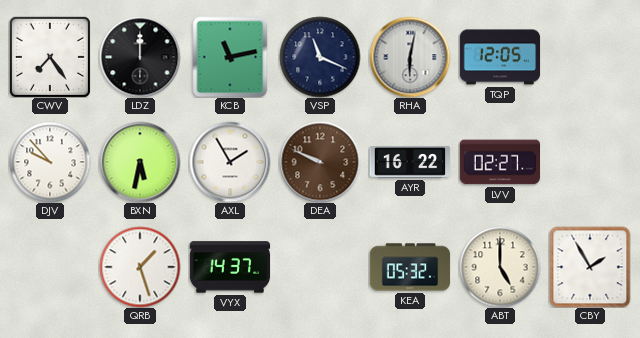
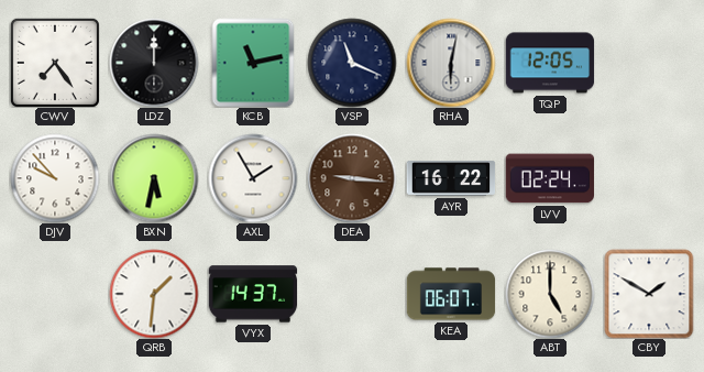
DEA: 9:49 -> 9:16 (352, 178)
LVV: 02:27 -> 02:24 (549, 178)
QRB: 1:27 -> 1:31 (154, 294)
KEA: 05:32 -> 06:07 (451, 294)
CBY: 1:55 -> 1:50 (649, 294)
